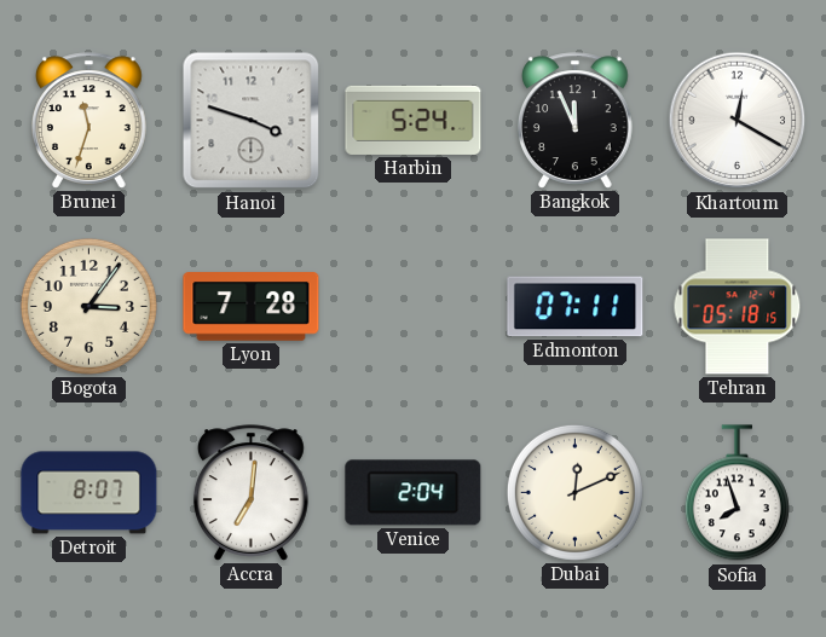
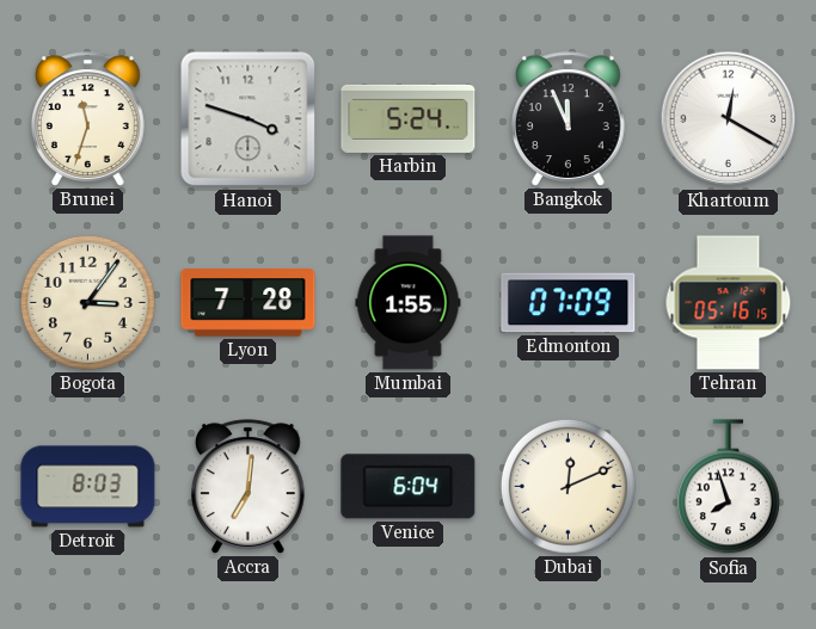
Mumbai: none -> 1:55 (409, 303)
Edmonton: 07:11 -> 07:09 (569, 303)
Tehran: 05:18 -> 05:16 (729, 303)
Detroit: 8:07 -> 8:03 (88, 487)
Venice: 2:04 -> 6:04 (409, 487)
